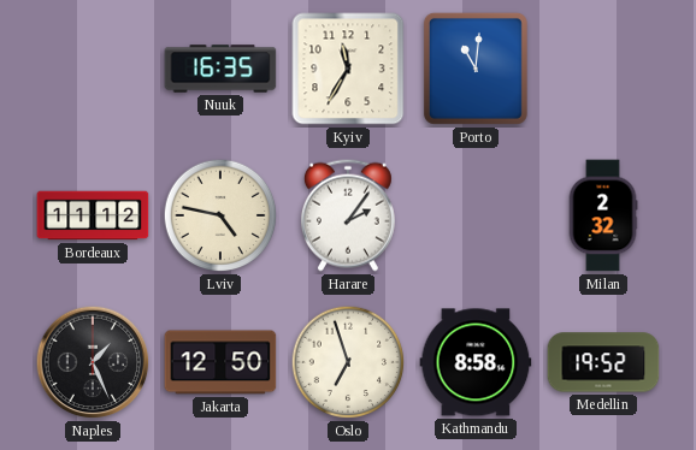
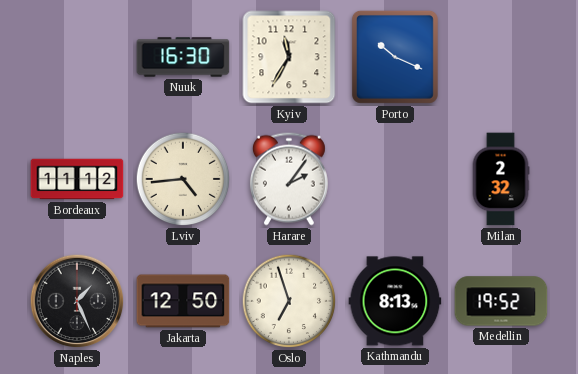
Nuuk: 16:35 -> 16:30 (183, 57)
Porto: 11:01 -> 10:19 (395, 57)
Lviv: 4:47 -> 4:44 (183, 179)
Kathmandu: 8:58 -> 8:13 (395, 301)
